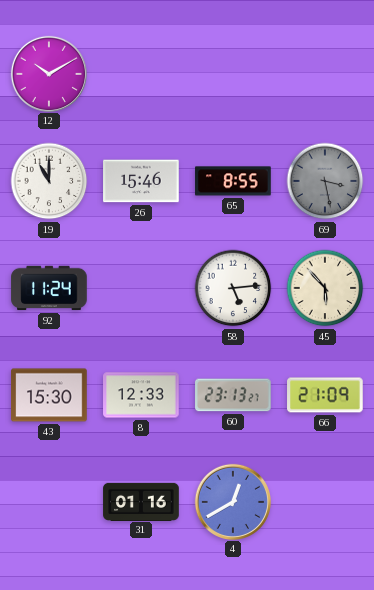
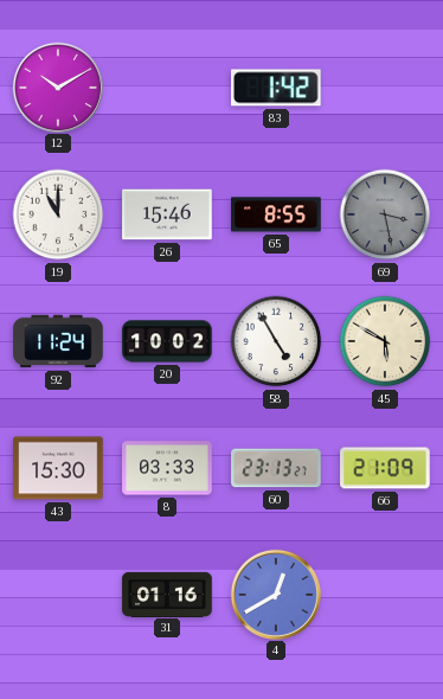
83: none -> 1:42 (277, 88)
20: none -> 10:02 (167, 341)
58: 5:14 -> 4:55 (276, 341)
45: 5:53 -> 5:50 (385, 341)
8: 12:33 -> 03:33 (167, 468)
